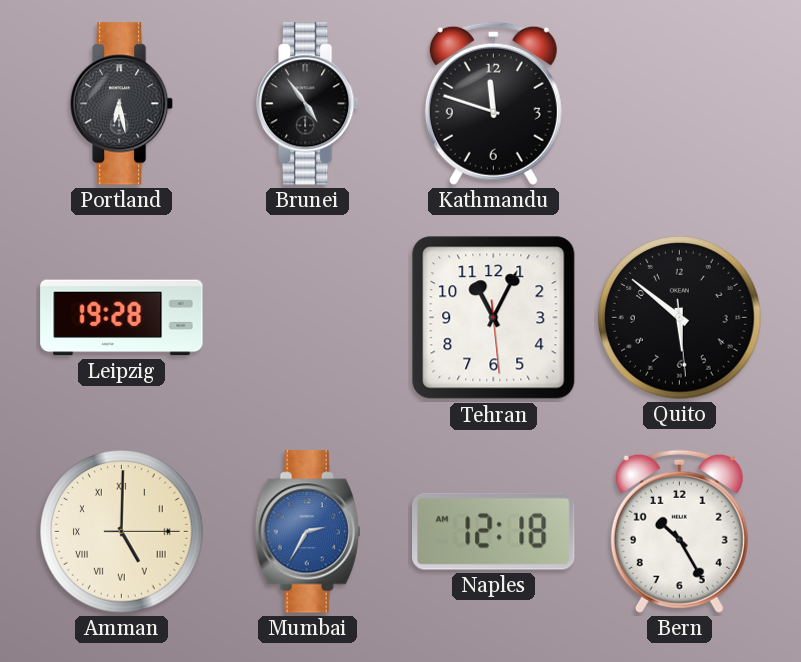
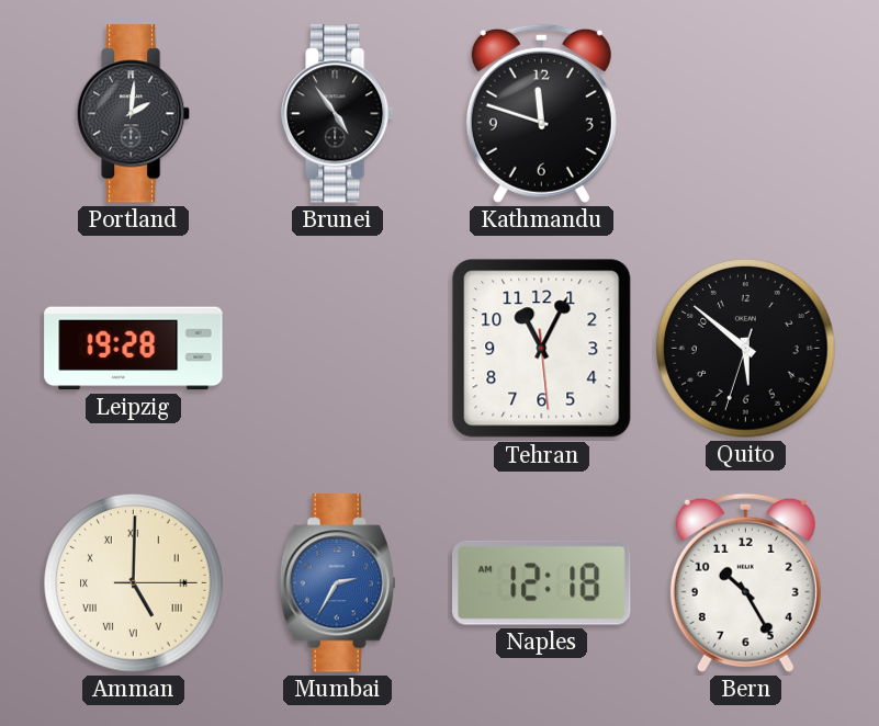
Portland: 6:28 -> 2:01 (134, 114)
Quito: 5:51:29 -> 5:51:33 (746, 349)
